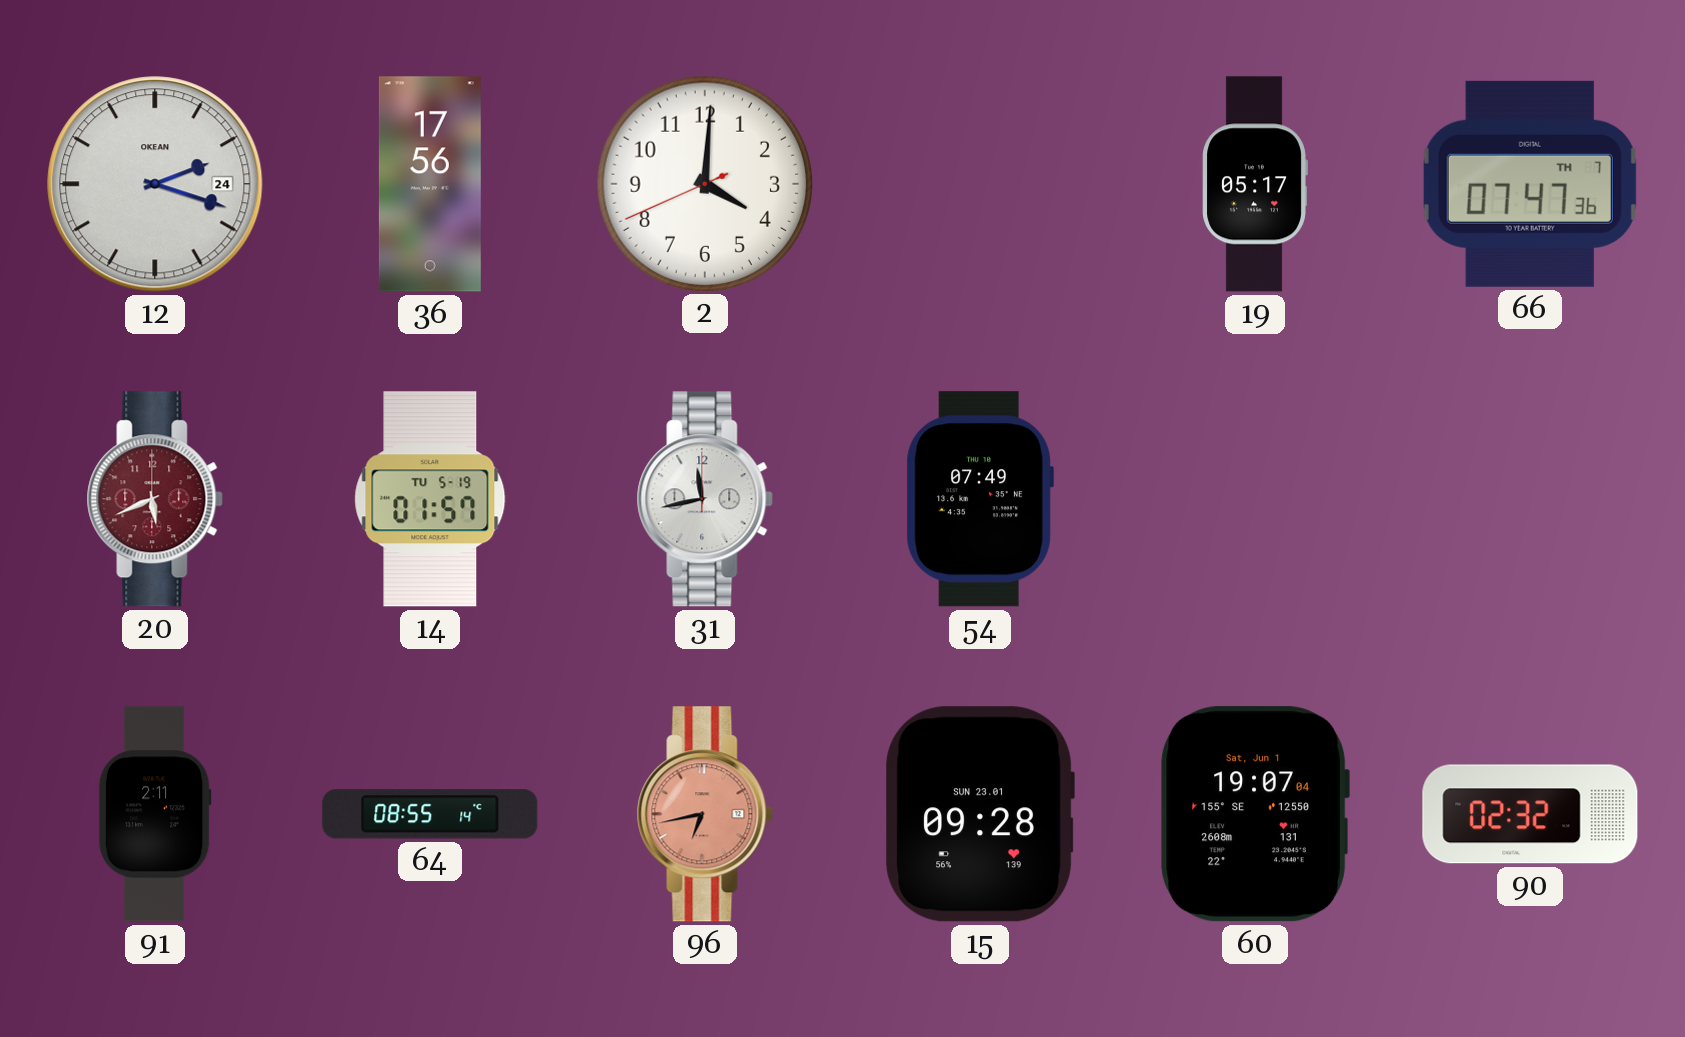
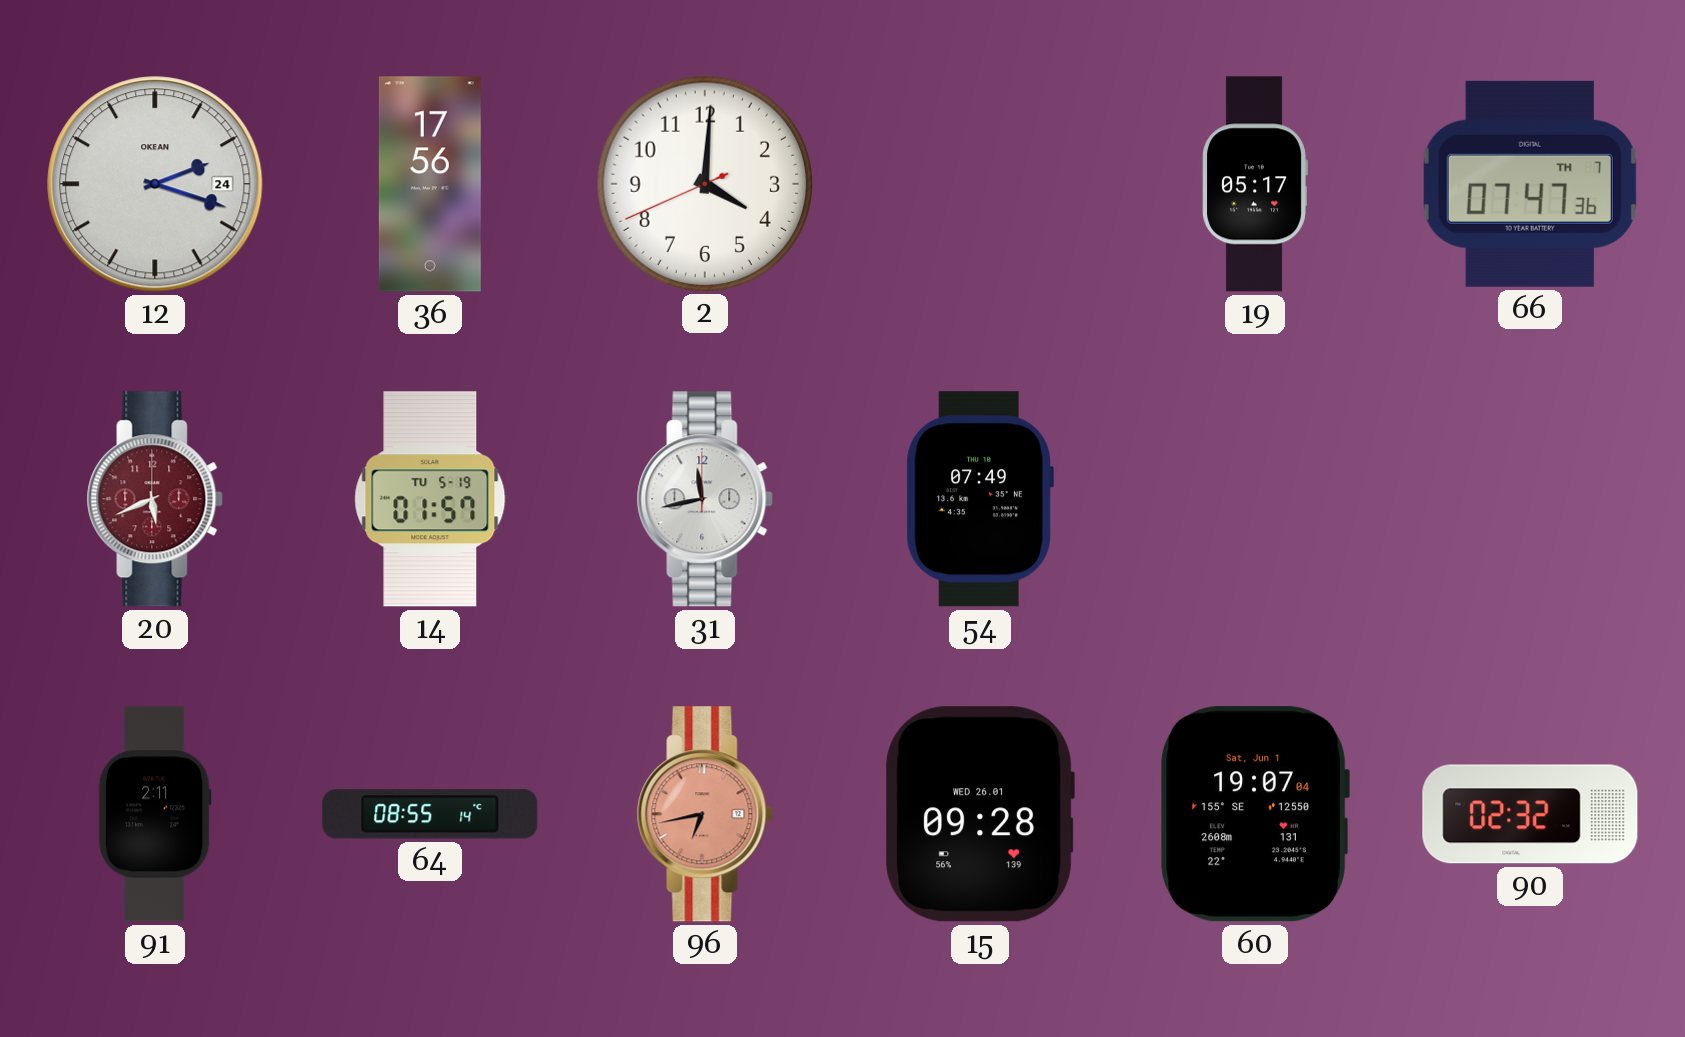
15 date: SUN 23.01 -> WED 26.01 (980, 814)
